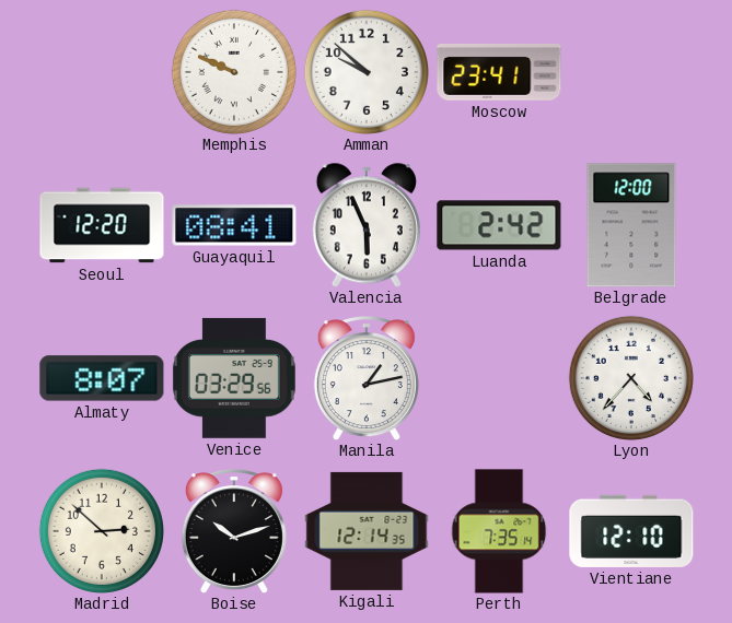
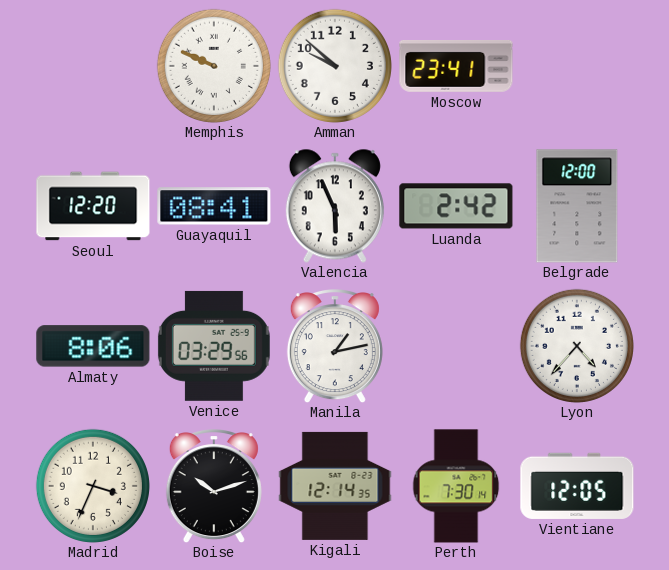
Almaty: 8:07 -> 8:06 (93, 346)
Madrid: 2:52 -> 3:34 (93, 486)
Perth: 7:35 -> 7:30 (456, 486)
Vientiane: 12:10 -> 12:05 (577, 486)
